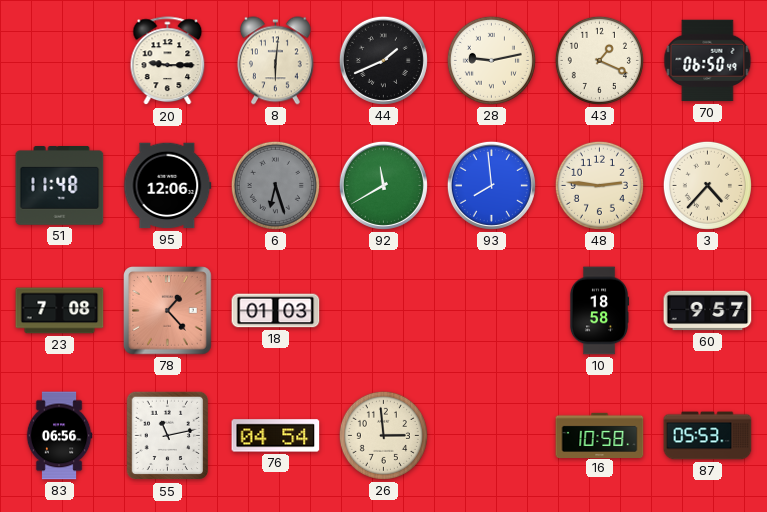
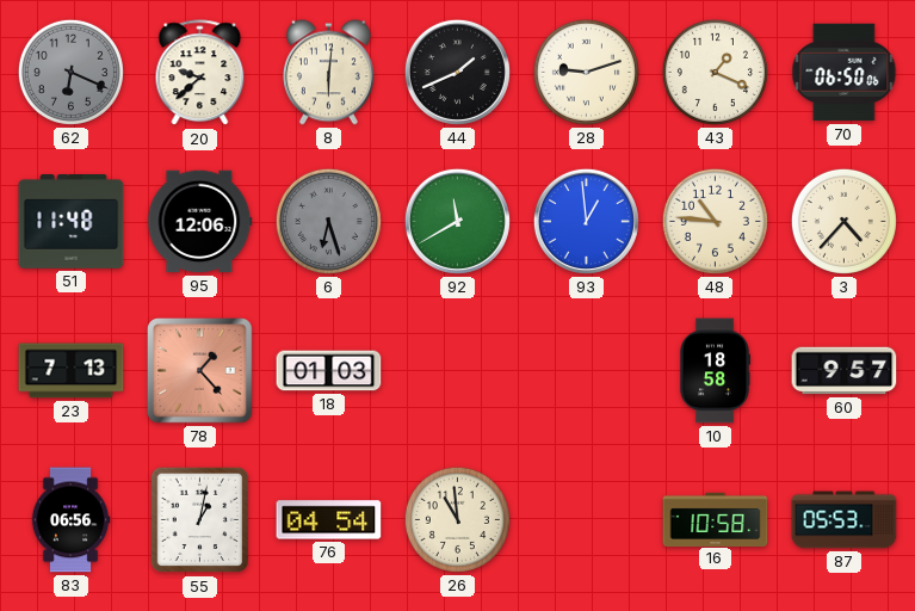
62: none -> 6:19 (70, 72)
20: 9:15 -> 9:38 (200, 73)
28: 9:13 -> 9:12 (586, 72)
70: 06:50:49 -> 06:50:06 (845, 73)
93: 7:59 -> 12:59 (586, 221)
48: 2:46 -> 10:46 (715, 221)
23: 7:08 -> 7:13 (72, 371)
55: 11:13 -> 1:02 (200, 520)
26: 2:59 -> 10:59 (457, 519)
